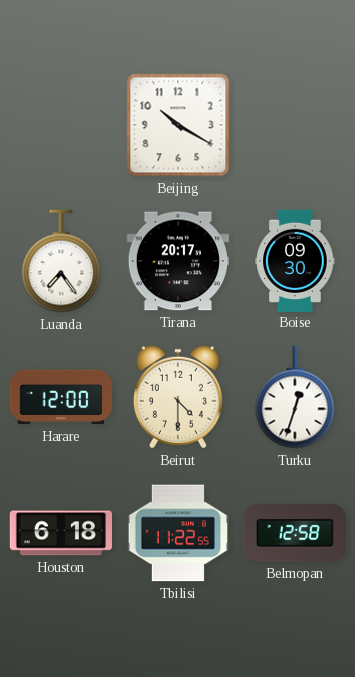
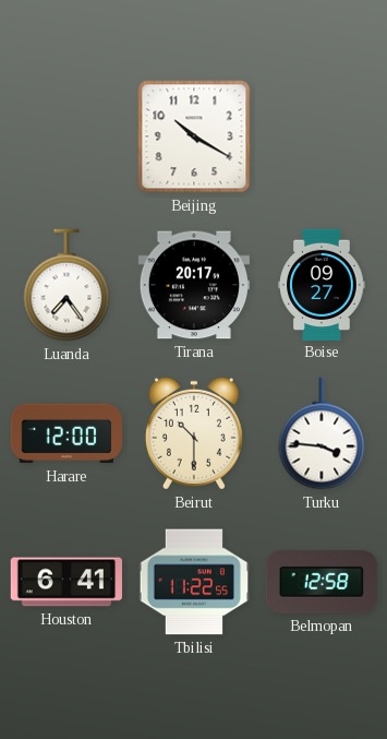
Boise: 09:30 -> 09:27 (322, 284)
Beirut: 4:30 -> 10:30 (194, 433)
Turku: 12:33 -> 3:46 (322, 433)
Houston: 6:18 -> 6:41 (65, 582)
